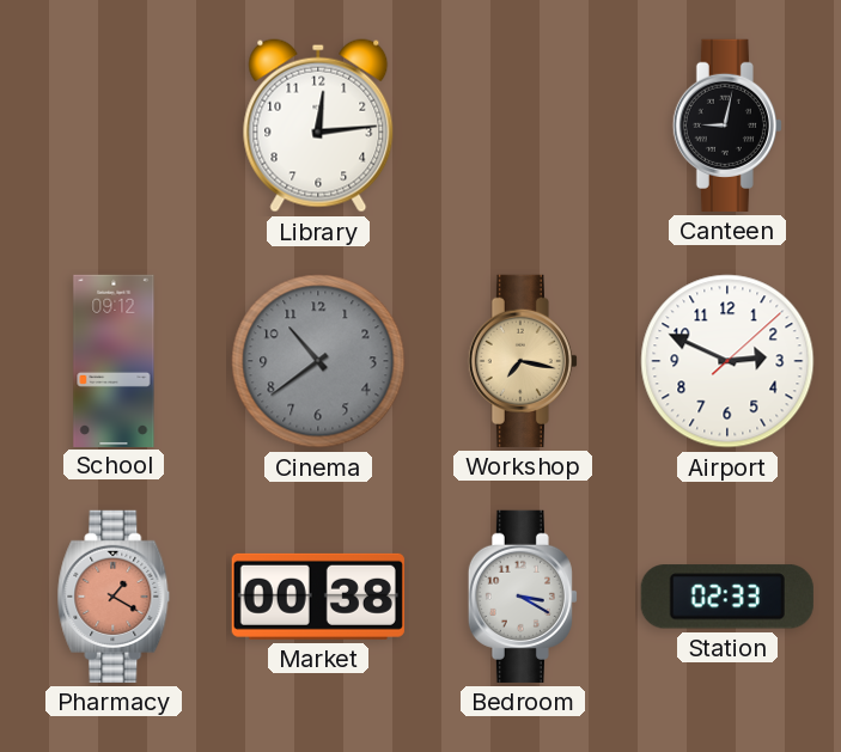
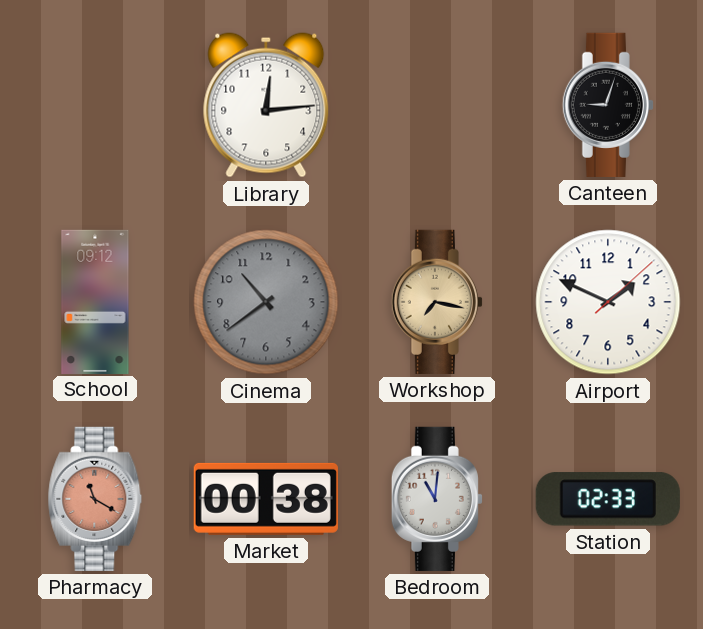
Canteen: 9:02 -> 9:03 (608, 105)
Airport: 2:49 -> 1:49 (608, 302)
Pharmacy: 1:20 -> 11:20 (95, 499)
Bedroom: 3:20 -> 11:01 (437, 499)
